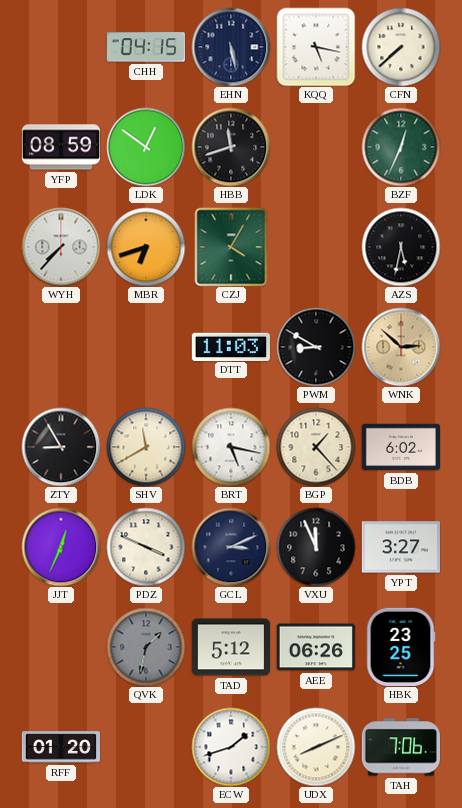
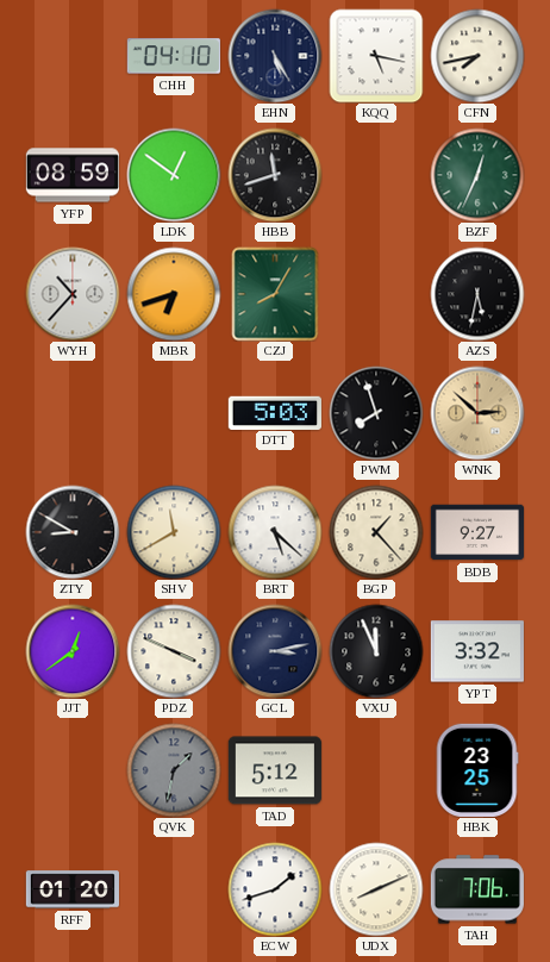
CHH: 04:15 -> 04:10 (174, 56)
EHN: 5:28 -> 5:25 (275, 56)
CFN: 7:38 -> 7:43 (477, 56)
WYH: 7:37 -> 10:37 (73, 294)
CZJ: 4:05 -> 8:05 (275, 294)
DTT: 11:03 -> 5:03 (275, 412)
PWM: 8:50 -> 7:57 (376, 413)
ZTY: 8:55 -> 8:50 (73, 532)
BRT: 5:17 -> 5:22 (275, 532)
BDB: 6:02 -> 9:27 (476, 532)
JJT: 12:34 -> 12:39 (73, 651)
GCL: 3:11 -> 3:13 (275, 651)
YPT: 3:27 -> 3:32 (477, 651)
AEE: 06:26 -> none (316, 647)
